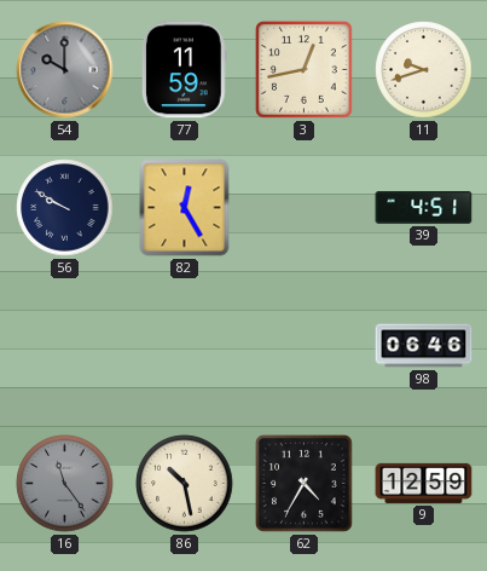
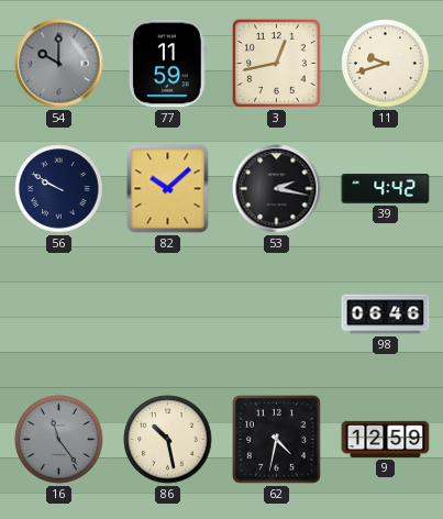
82: 12:25 -> 10:08 (168, 189)
53: none -> 2:17 (277, 189)
39: 4:51 -> 4:42 (386, 188)
62: 4:35 -> 4:32 (276, 439)
